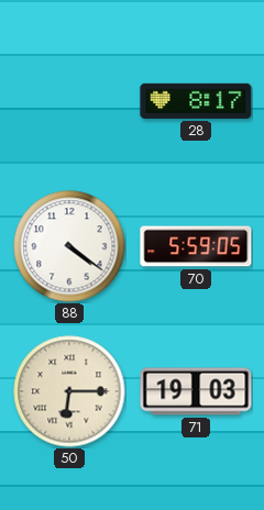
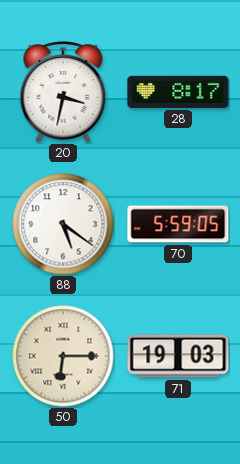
20: none -> 3:32 (63, 93)
88: 4:21 -> 5:21 (63, 224)
